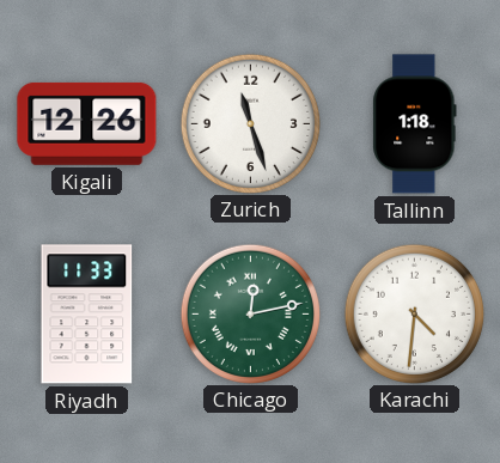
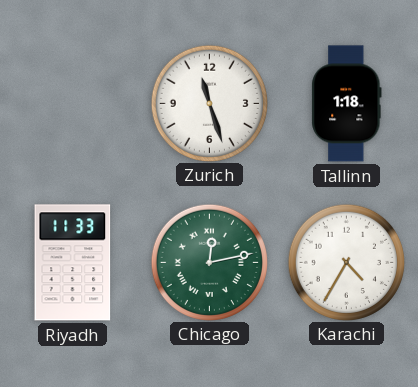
Kigali: 12:26 -> none (87, 123)
Karachi: 4:31 -> 4:35 (346, 262)
